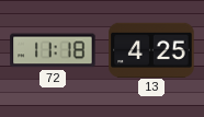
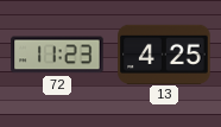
72: 11:18 -> 11:23 (57, 55)
